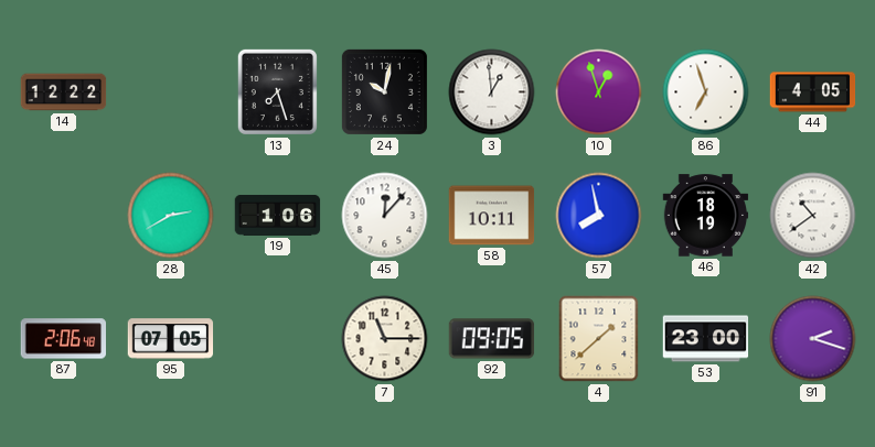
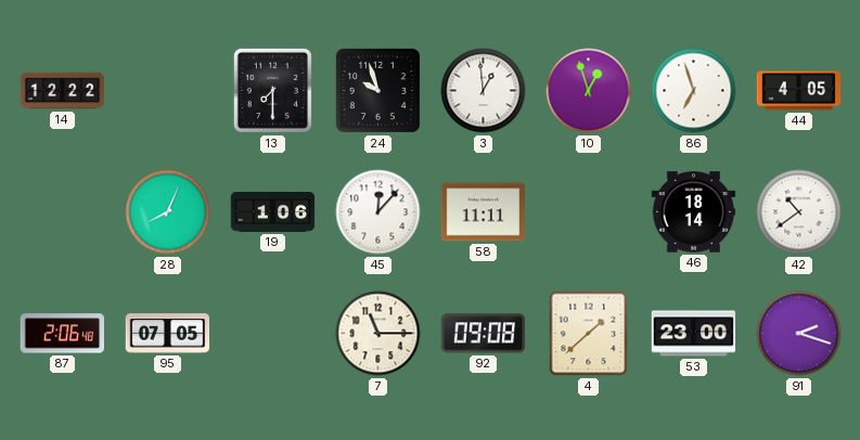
13: 7:27 -> 7:30 (272, 90)
24: 10:02 -> 9:57 (377, 90)
28: 2:40 -> 8:04 (168, 212)
58: 10:11 -> 11:11 (484, 212)
57: 7:58 -> none (599, 216)
46: 18:19 -> 18:14 (694, 212)
92: 09:05 -> 09:08 (484, 334)
